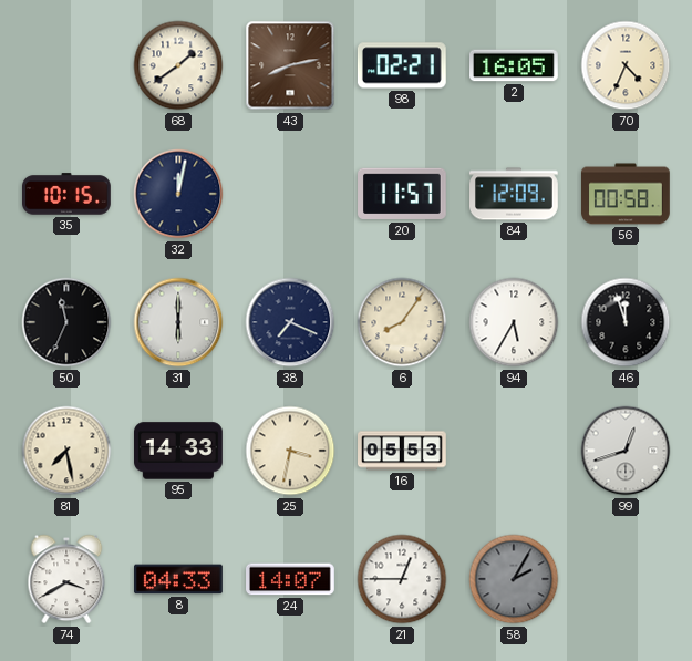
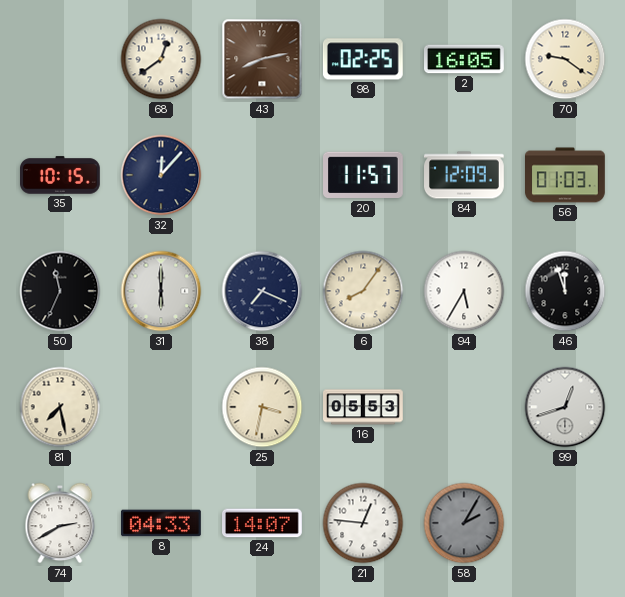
68: 1:39 -> 12:39 (161, 59)
98: 02:21 -> 02:25 (363, 59)
70: 4:34 -> 9:21 (565, 59)
32: 12:02 -> 12:07 (161, 175)
56: 00:58 -> 01:03 (566, 175)
95: 14:33 -> none (179, 451)
74: 3:40 -> 2:40 (60, 523)
21: 12:45 -> 12:46 (363, 523)
